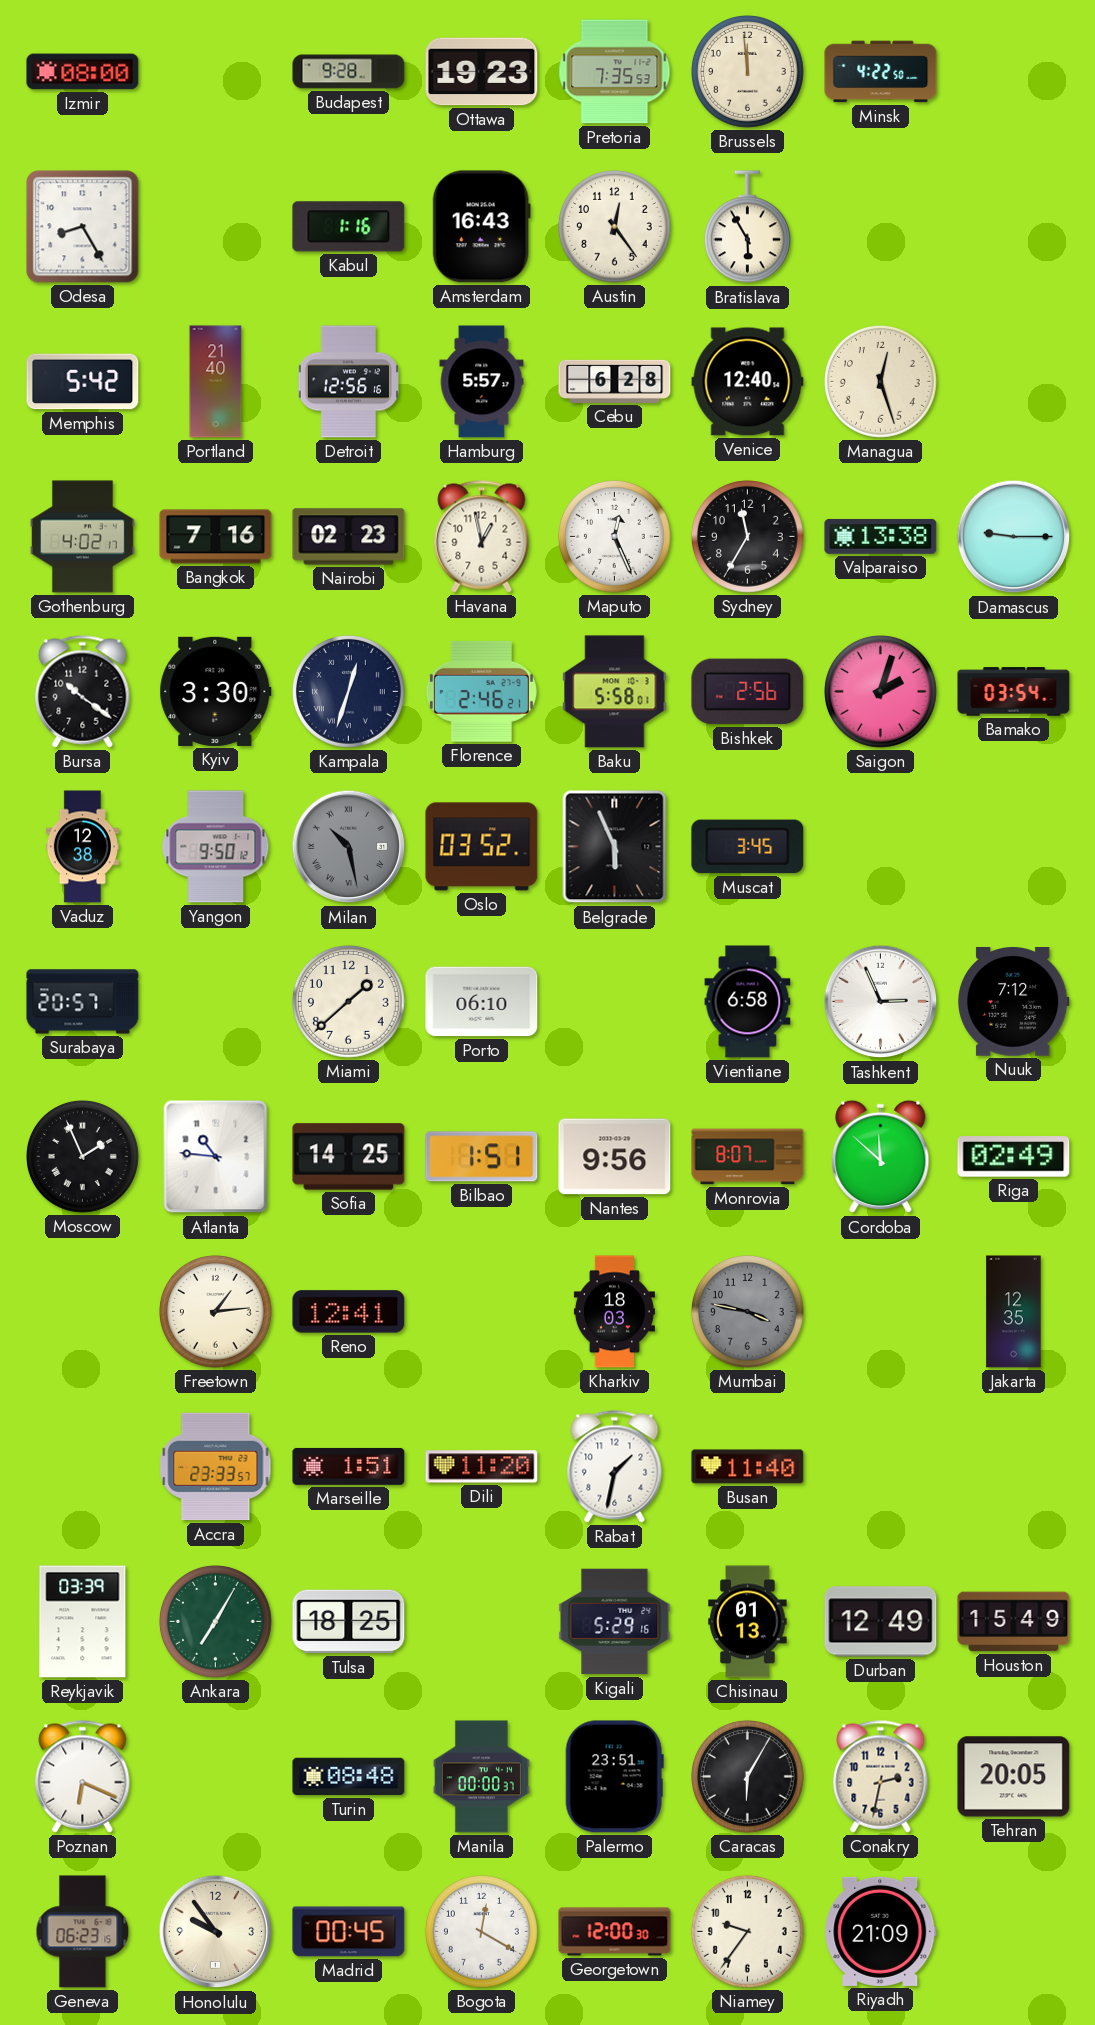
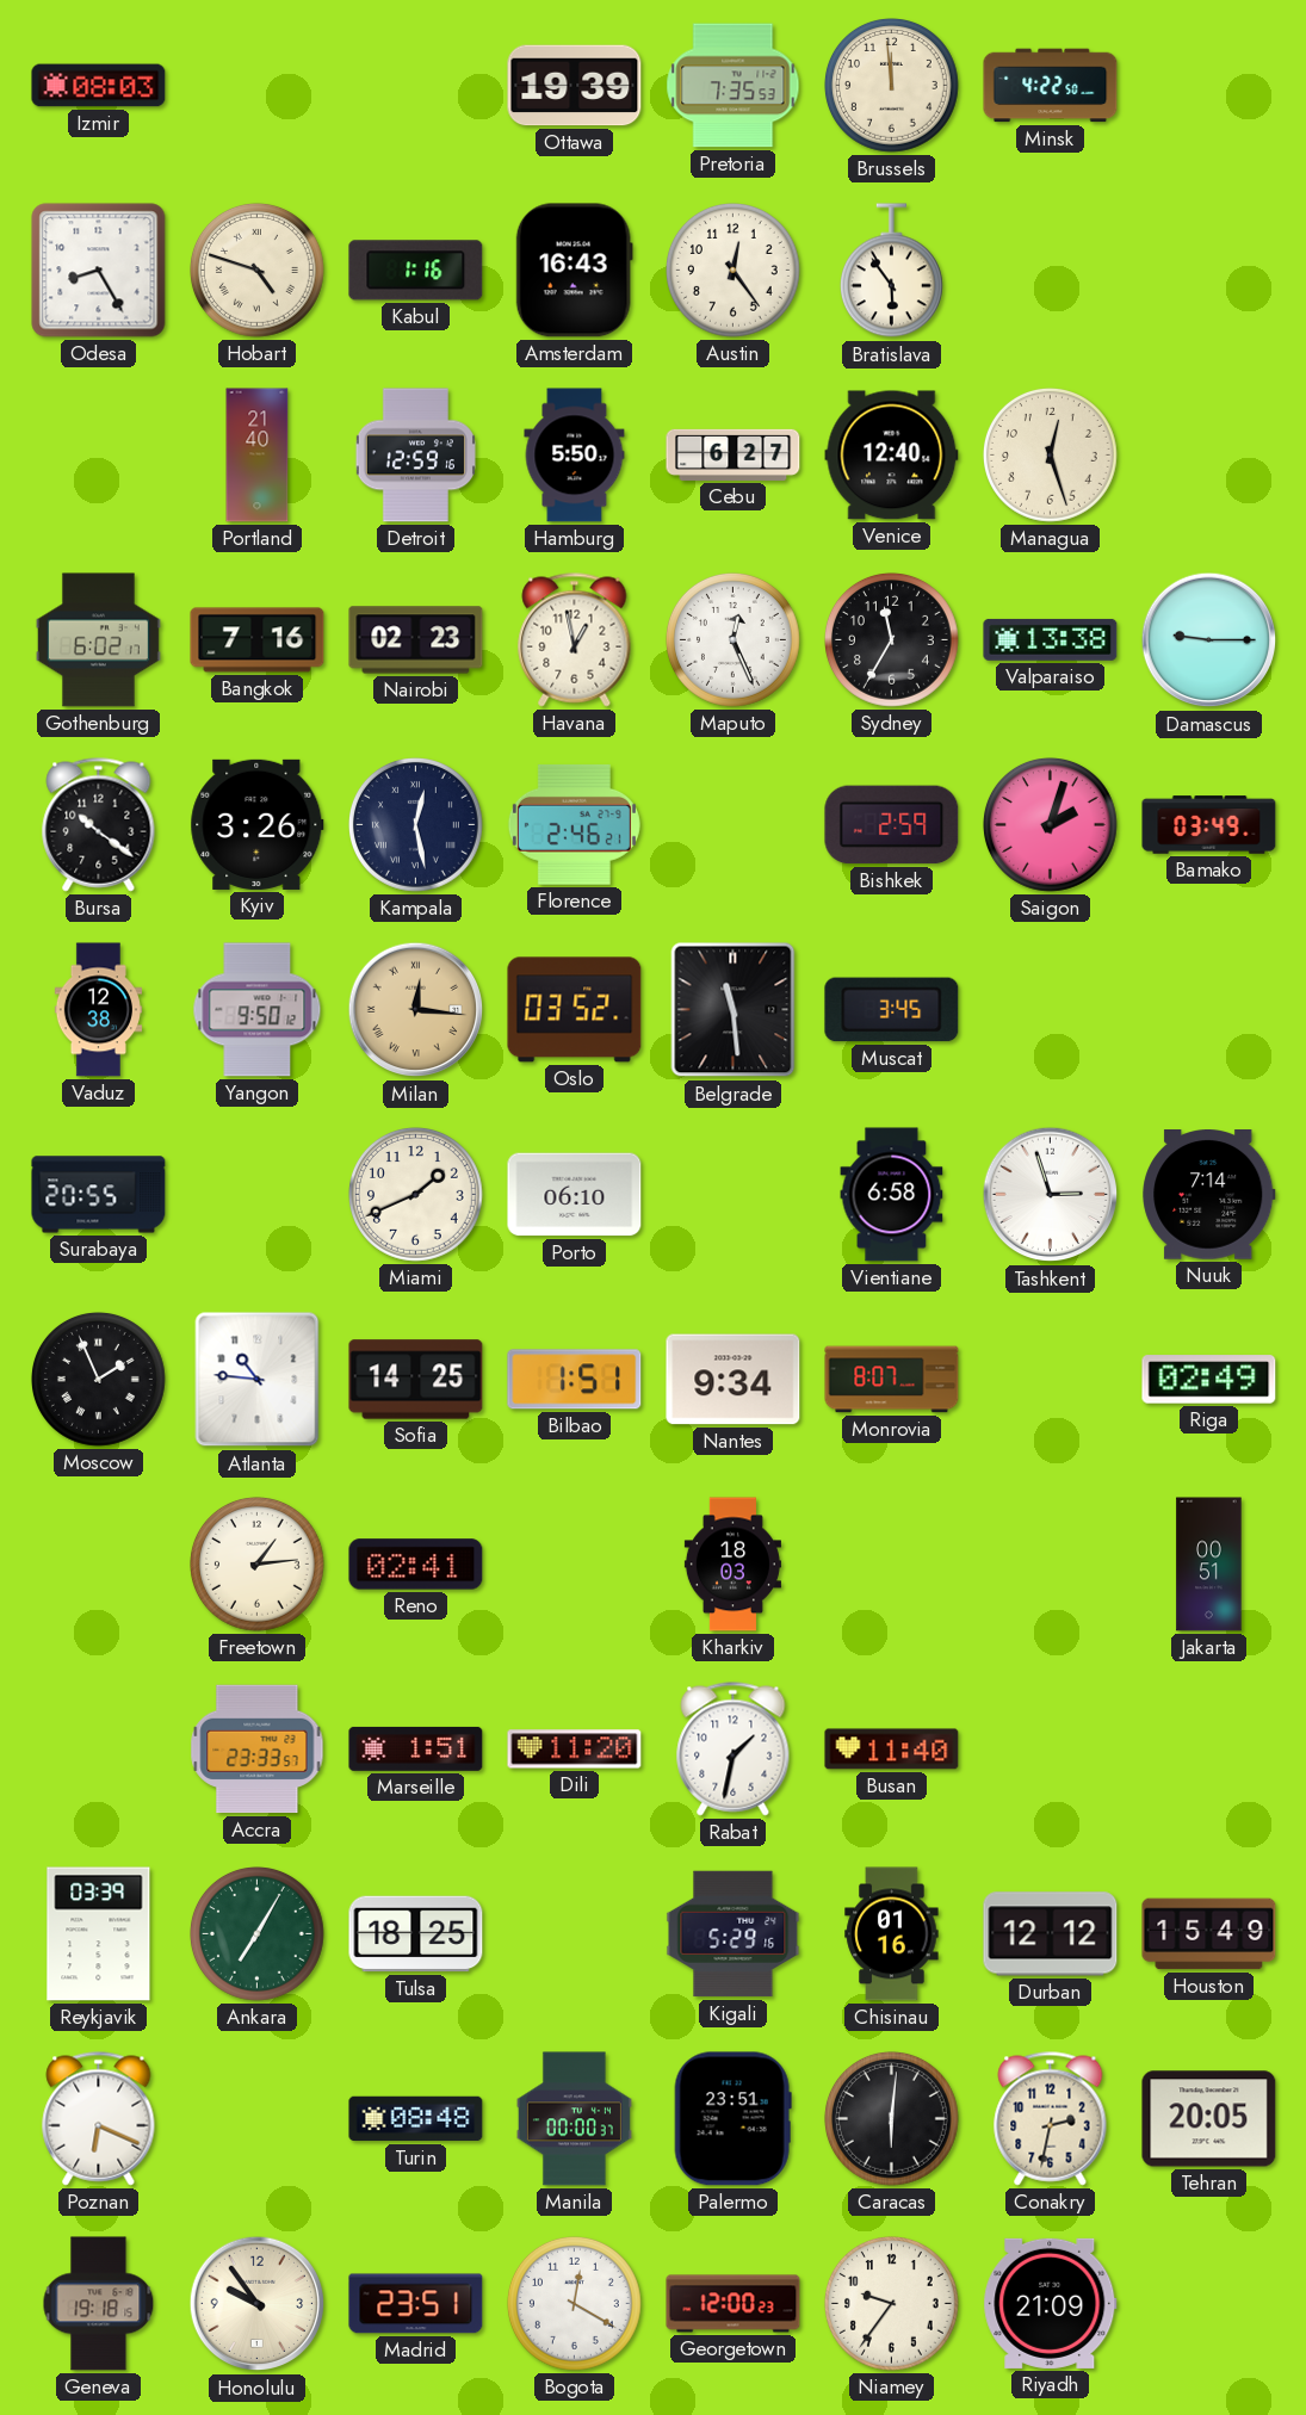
Izmir: 08:00 -> 08:03 (99, 86)
Budapest: 9:28 -> none (349, 72)
Ottawa: 19:23 -> 19:39 (575, 86)
Hobart: none -> 4:48 (258, 271)
Bratislava: 5:55 -> 5:54 (891, 271)
Memphis: 5:42 -> none (83, 382)
Detroit: 12:56 -> 12:59 (415, 456)
Hamburg: 5:57 -> 5:50 (575, 456)
Cebu: 6:28 -> 6:27 (734, 454)
Gothenburg: 4:02 -> 6:02 (98, 640)
Kyiv: 3:30 -> 3:26 (258, 824)
Kampala: 12:33 -> 12:28 (416, 825)
Baku: 5:58 -> none (615, 692)
Bishkek: 2:56 -> 2:59 (892, 825)
Bamako: 03:54 -> 03:49 (1209, 825)
Milan: 10:28 -> 12:16 (416, 1010)
Milan dial: grey -> champagne (416, 1010)
Belgrade: 5:56 -> 11:29 (734, 1010)
Surabaya: 20:57 -> 20:55 (99, 1195)
Miami: 1:38 -> 1:41 (416, 1195)
Tashkent: 2:56 -> 2:57 (1051, 1195)
Nuuk: 7:12 -> 7:14 (1209, 1195)
Nantes: 9:56 -> 9:34 (734, 1380)
Cordoba: 11:52 -> none (881, 1157)
Reno: 12:41 -> 02:41 (416, 1565)
Mumbai: 3:47 -> none (748, 1312)
Jakarta: 12:35 -> 00:51 (1209, 1565)
Chisinau: 01:13 -> 01:16 (892, 1934)
Durban: 12:49 -> 12:12 (1051, 1934)
Caracas: 6:05 -> 6:01 (892, 2119)
Geneva: 06:23 -> 19:18 (99, 2304)
Madrid: 00:45 -> 23:51 (416, 2304)
Georgetown: 12:00:30 -> 12:00:23 (734, 2304)
